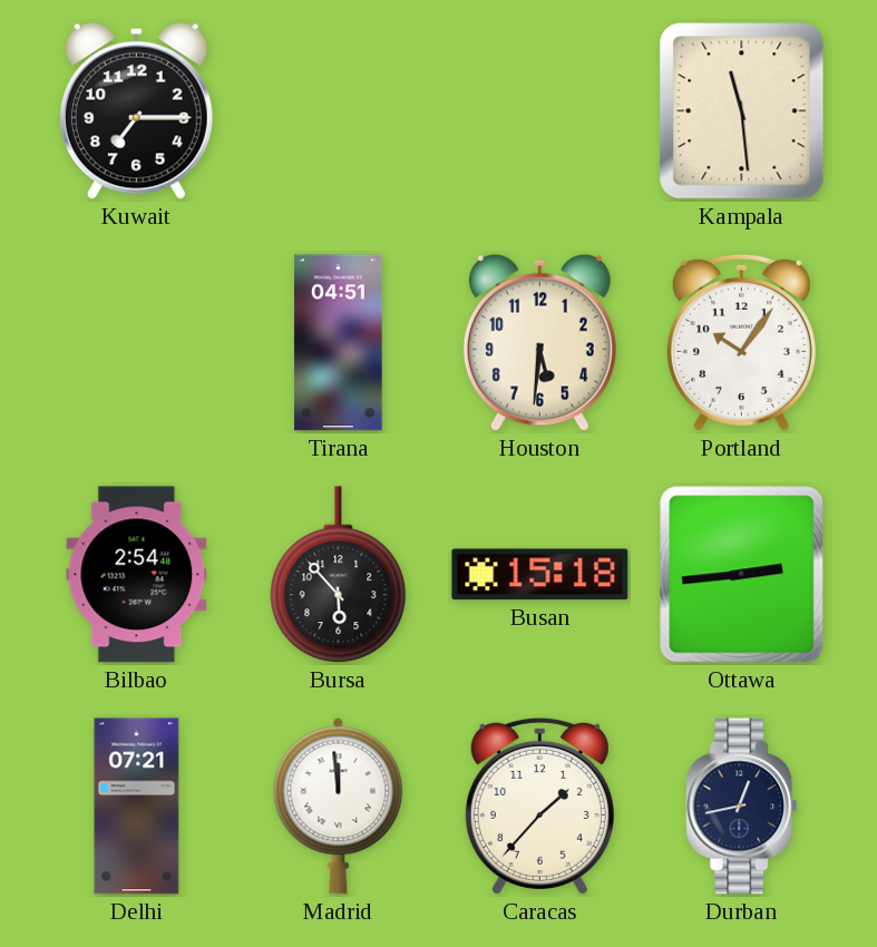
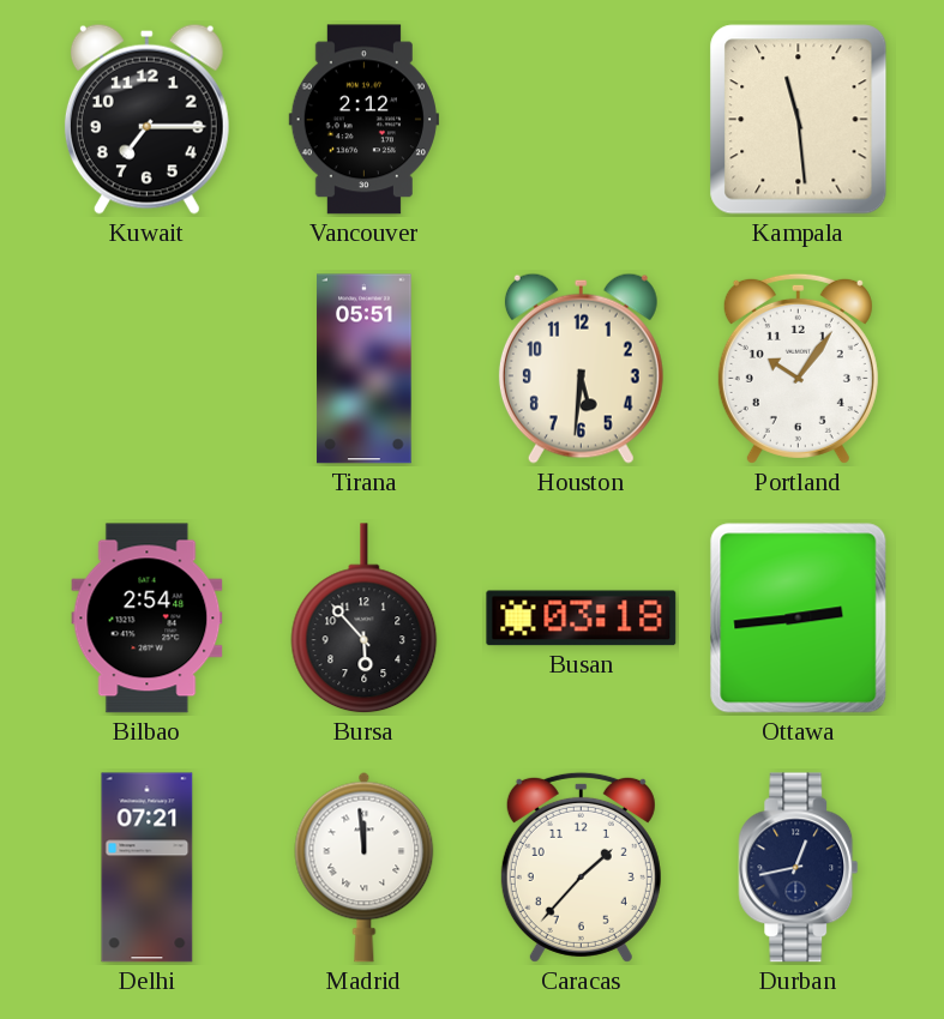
Vancouver: none -> 2:12 (363, 120)
Tirana: 04:51 -> 05:51 (365, 369)
Busan: 15:18 -> 03:18 (582, 619)
